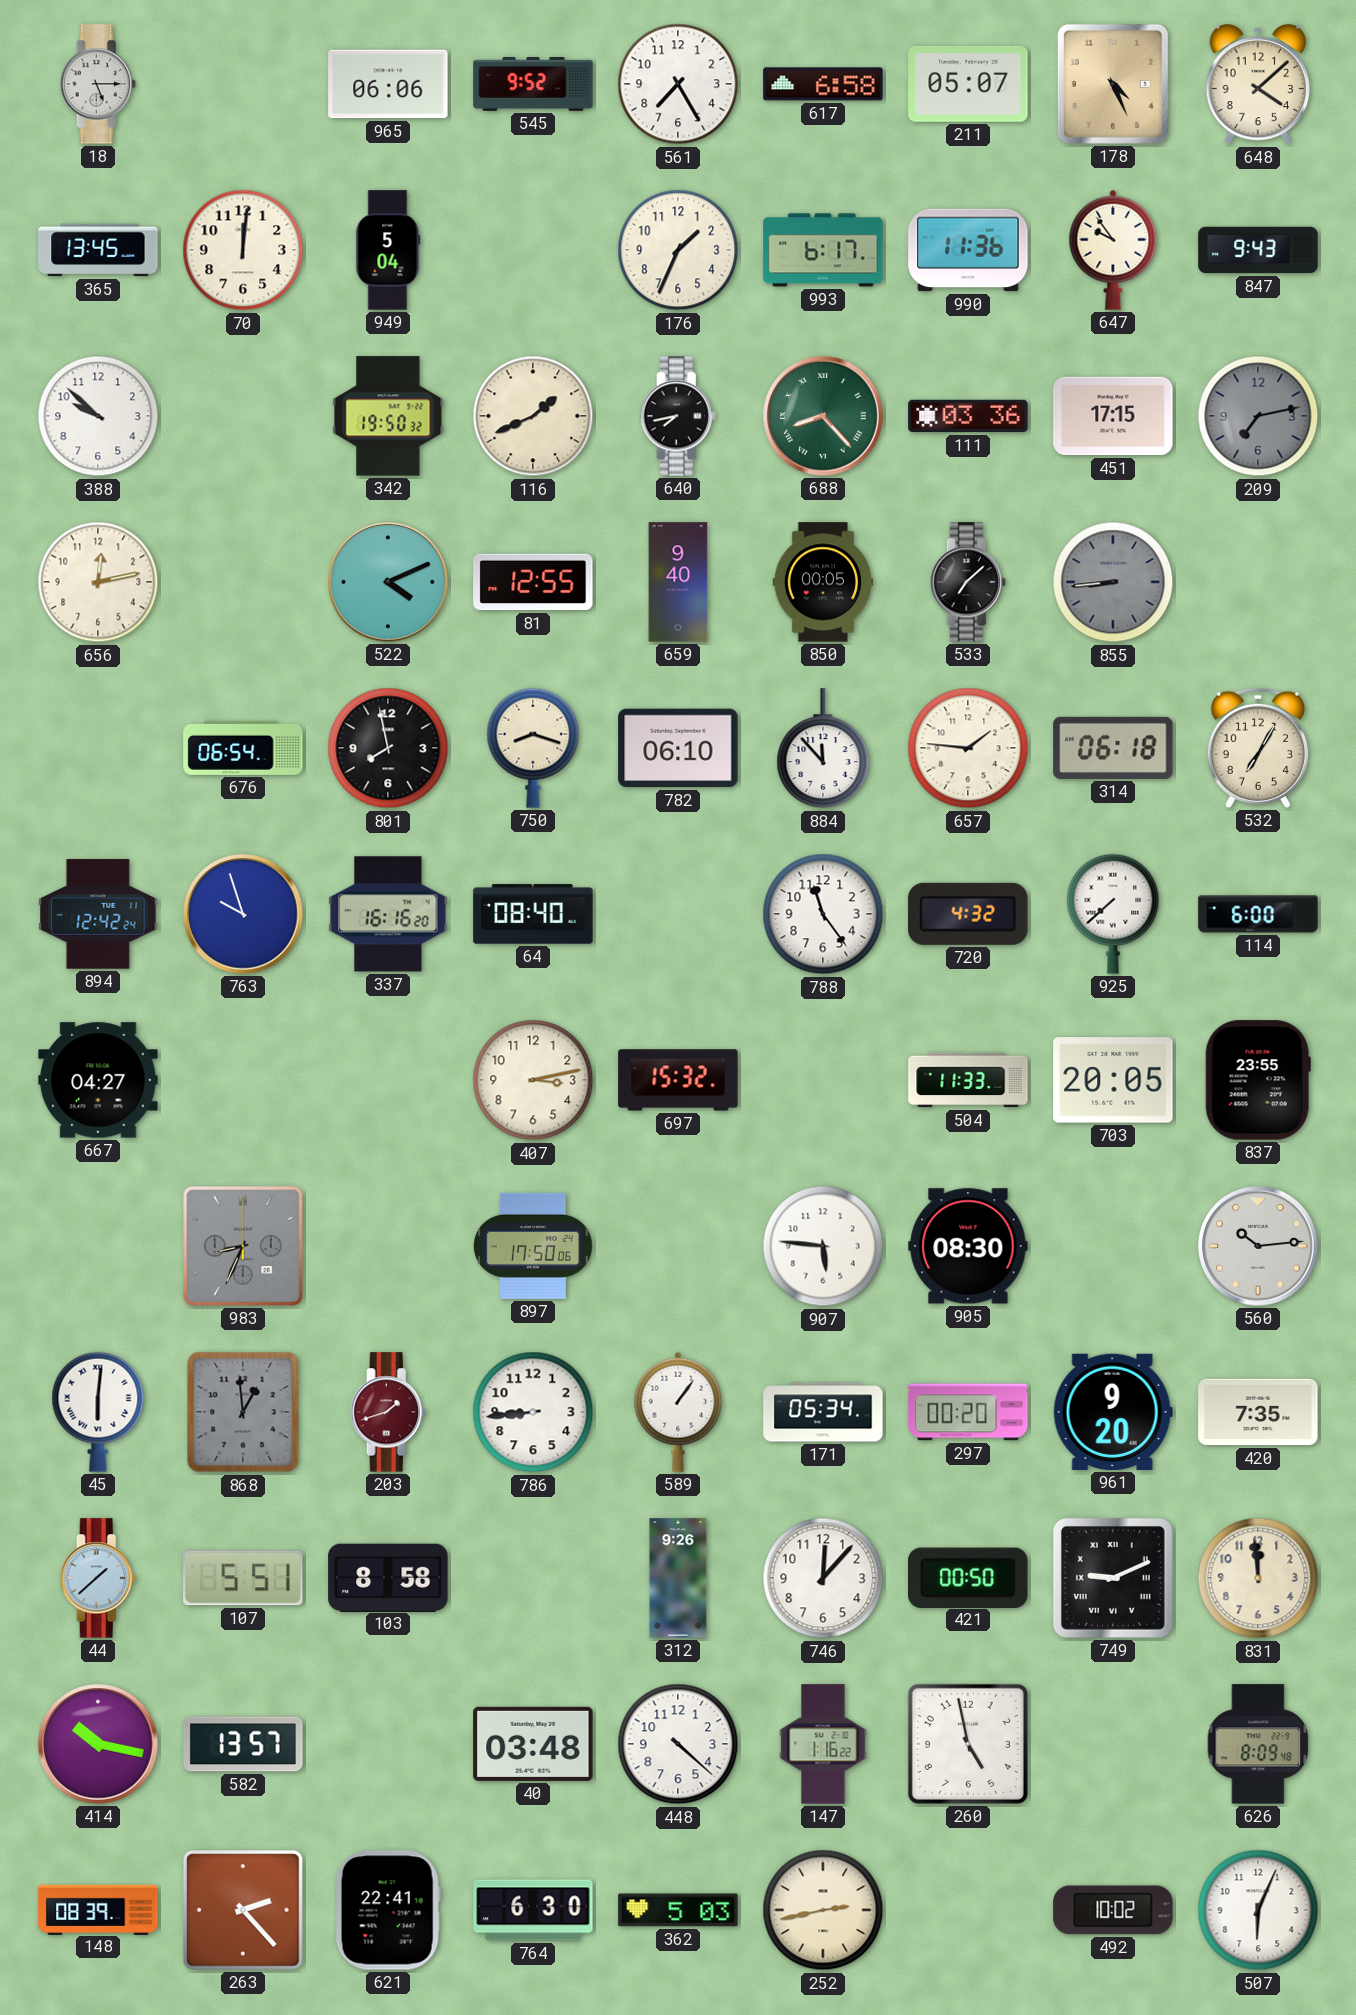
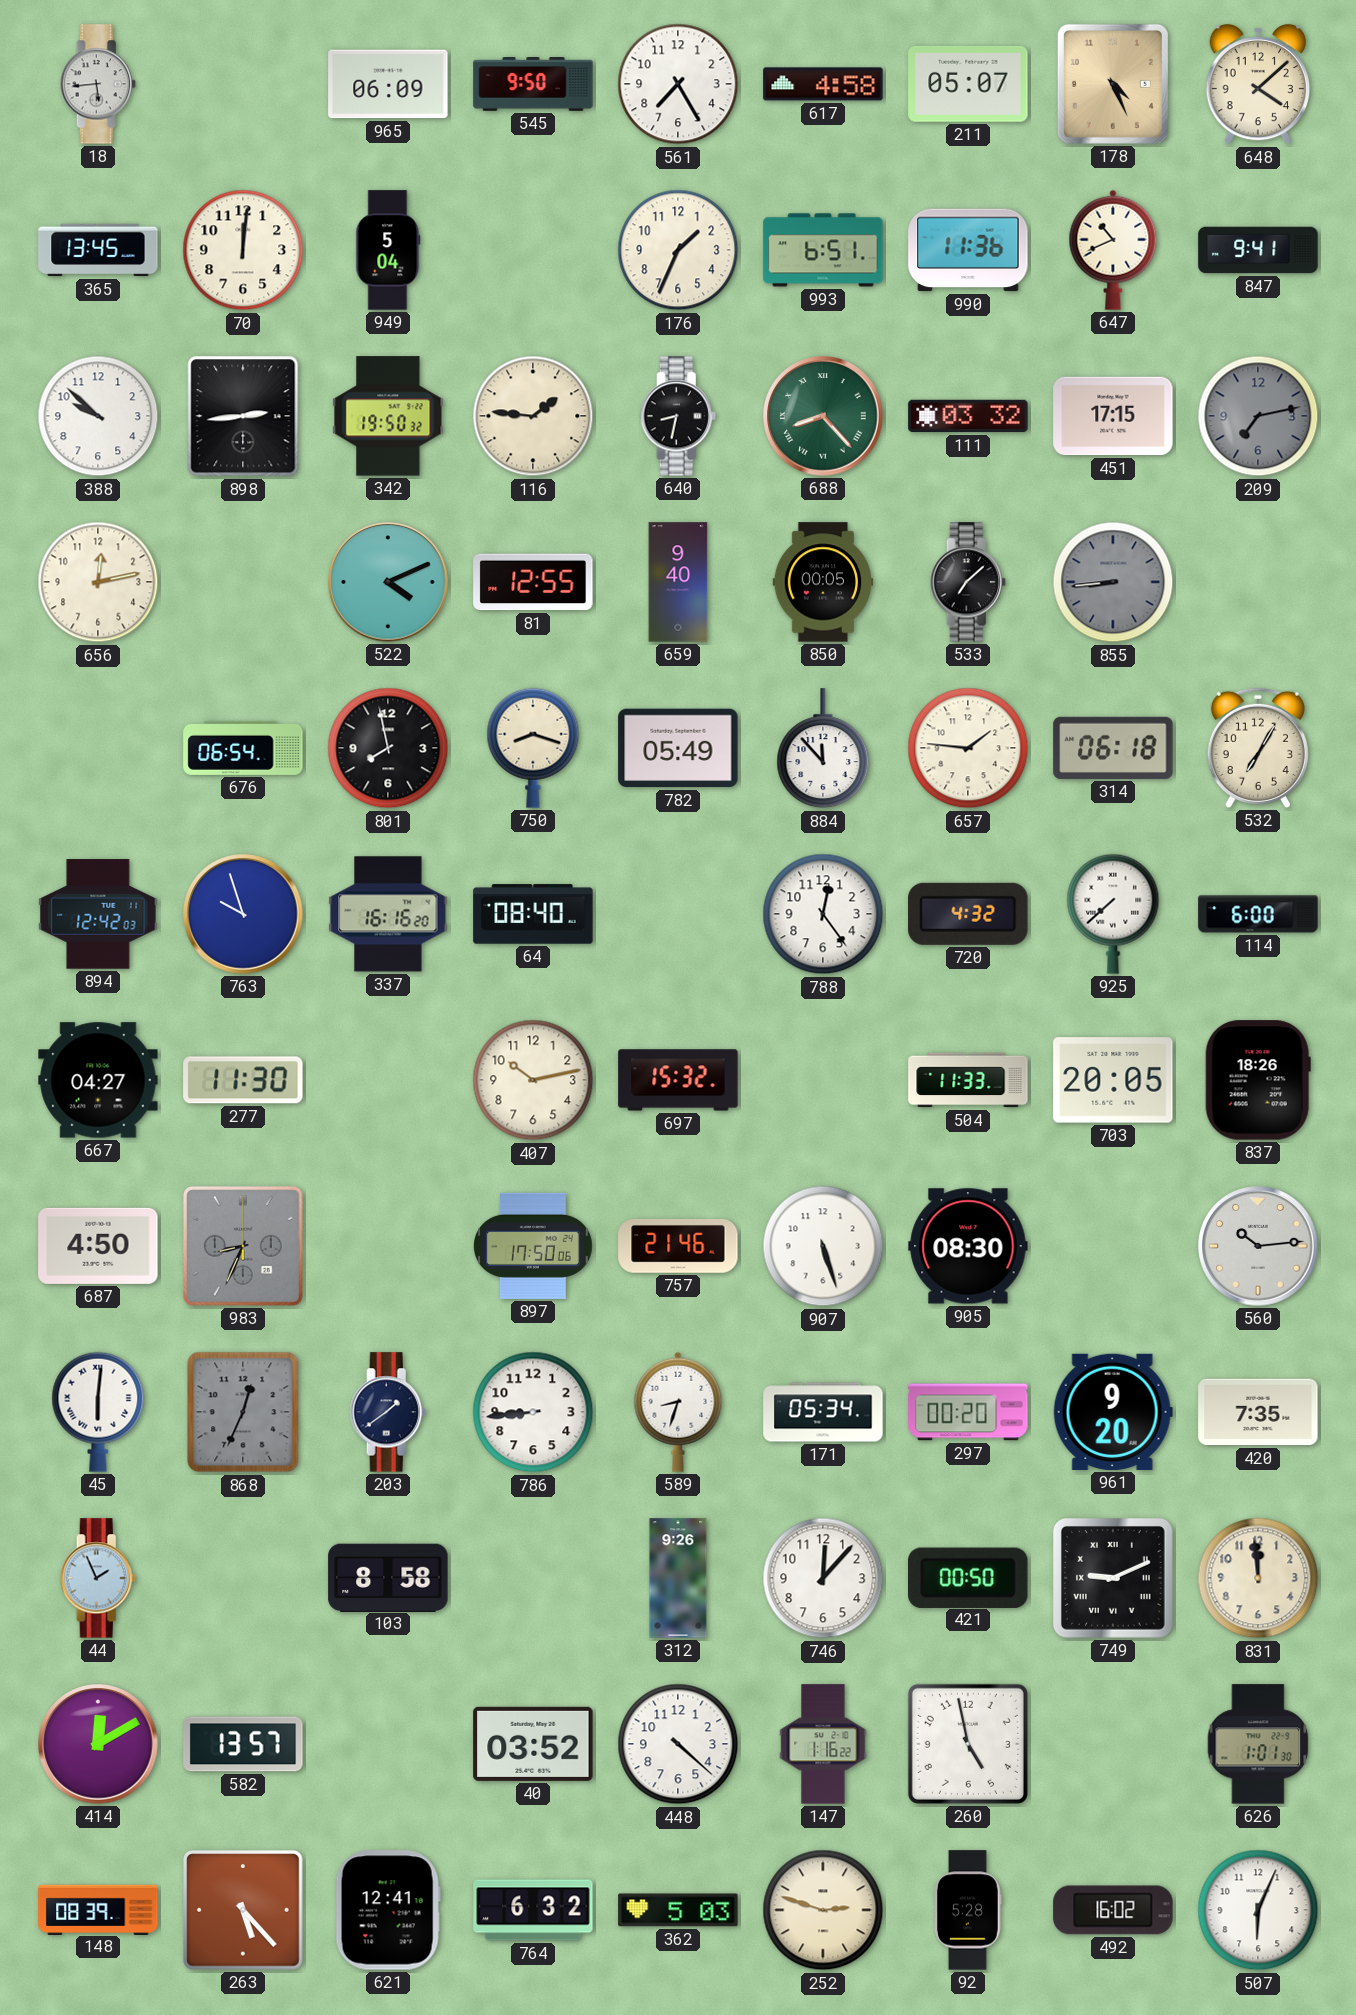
18: 5:15 -> 5:44 (98, 84)
965: 06:06 -> 06:09 (388, 84)
545: 9:52 -> 9:50 (533, 85)
617: 6:58 -> 4:58 (823, 84)
993: 6:17 -> 6:51 (823, 250)
647: 9:54 -> 10:41 (1113, 250)
847: 9:43 -> 9:41 (1258, 250)
898: none -> 2:44 (243, 416)
116: 1:41 -> 1:46 (533, 416)
640: 7:43 -> 8:32 (678, 416)
111: 03:36 -> 03:32 (968, 416)
782: 06:10 -> 05:49 (678, 748)
894: 12:42:24 -> 12:42:03 (98, 914)
788: 11:24 -> 12:24 (823, 914)
277: none -> 11:30 (243, 1080)
407: 3:13 -> 10:13 (533, 1080)
837: 23:55 -> 18:26 (1258, 1080)
687: none -> 4:50 (98, 1246)
757: none -> 21:46 (678, 1246)
907: 5:46 -> 5:27 (823, 1246)
868: 12:59 -> 12:34 (243, 1412)
203: 1:42 -> 1:39 (388, 1412)
203 dial: burgundy -> navy (388, 1412)
589: 1:06 -> 8:33 (678, 1412)
44: 1:38 -> 1:56 (98, 1578)
107: 5:51 -> none (243, 1578)
414: 10:17 -> 12:10 (98, 1744)
40: 03:48 -> 03:52 (533, 1744)
626: 8:09 -> 1:01 (1258, 1744)
263: 2:23 -> 5:23 (244, 1911)
621: 22:41 -> 12:41 (388, 1910)
764: 6:30 -> 6:32 (533, 1910)
252: 2:43 -> 2:48 (823, 1910)
92: none -> 5:28 (968, 1910)
492: 10:02 -> 16:02 (1113, 1910)
